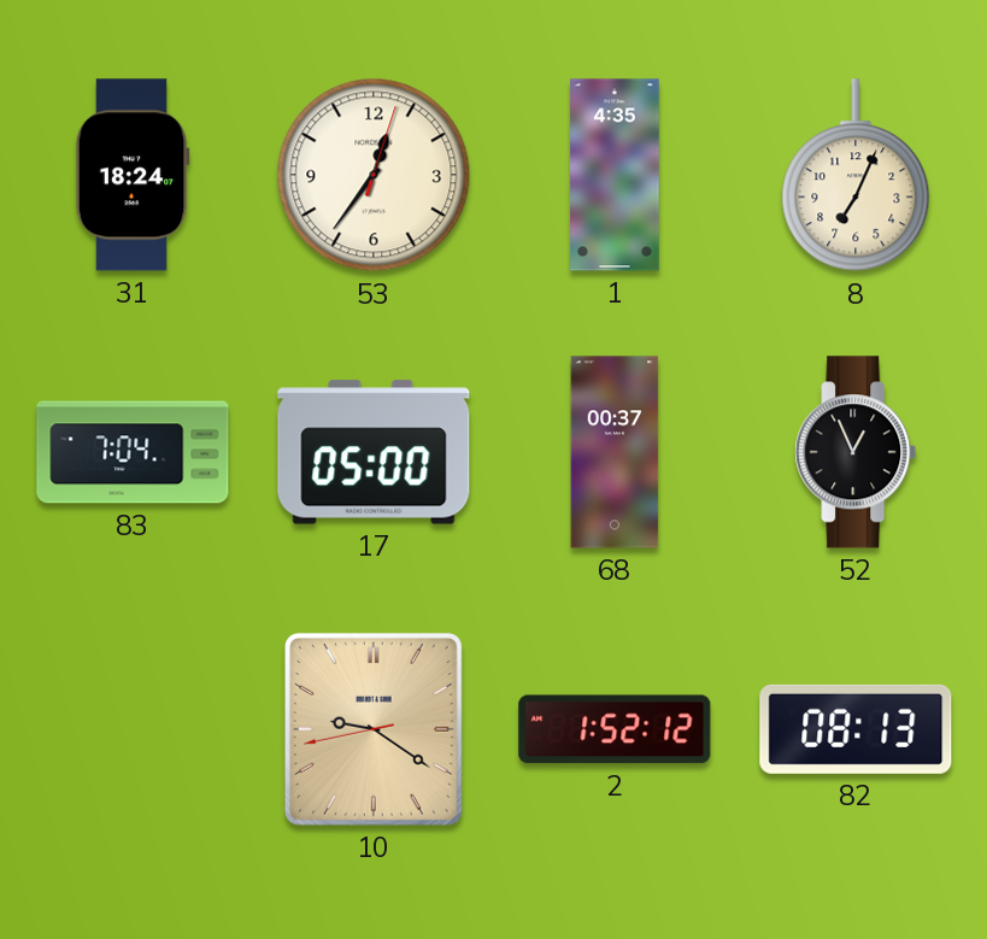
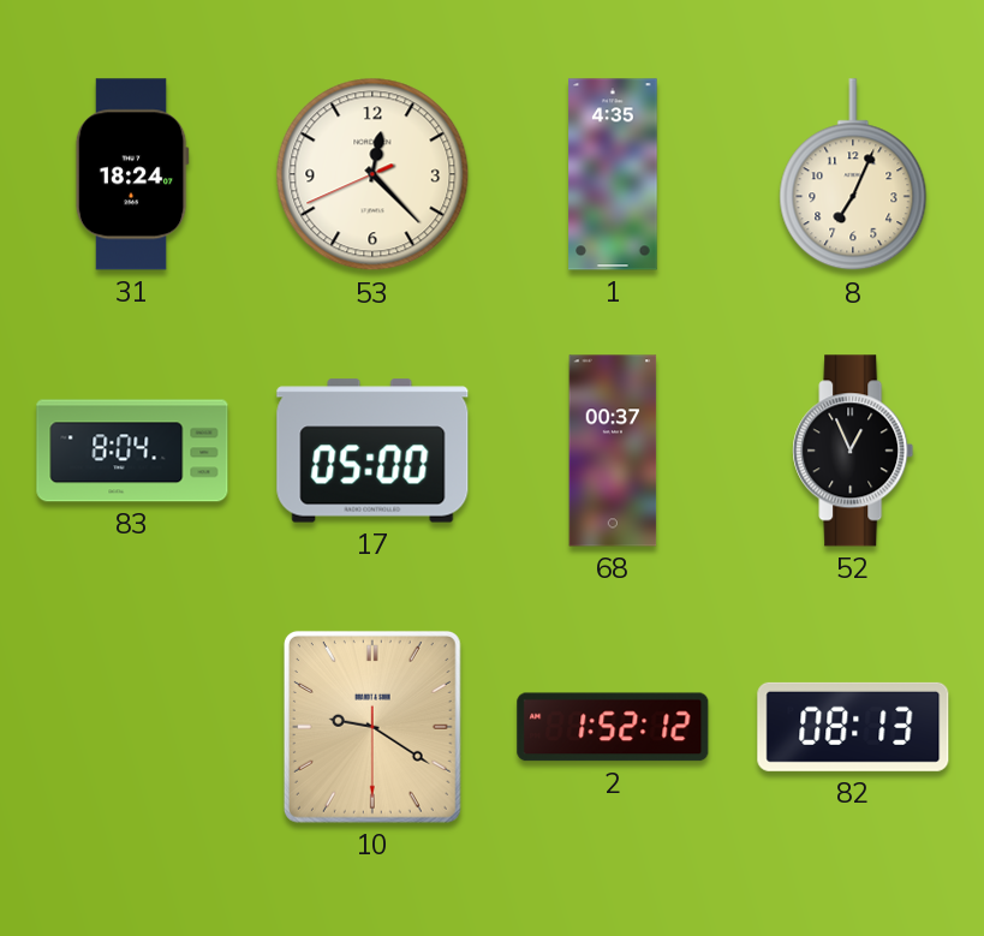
53: 12:36 -> 12:22 (372, 174)
83: 7:04 -> 8:04 (132, 451)
10: 9:20:43 -> 9:20:30 (372, 727)
